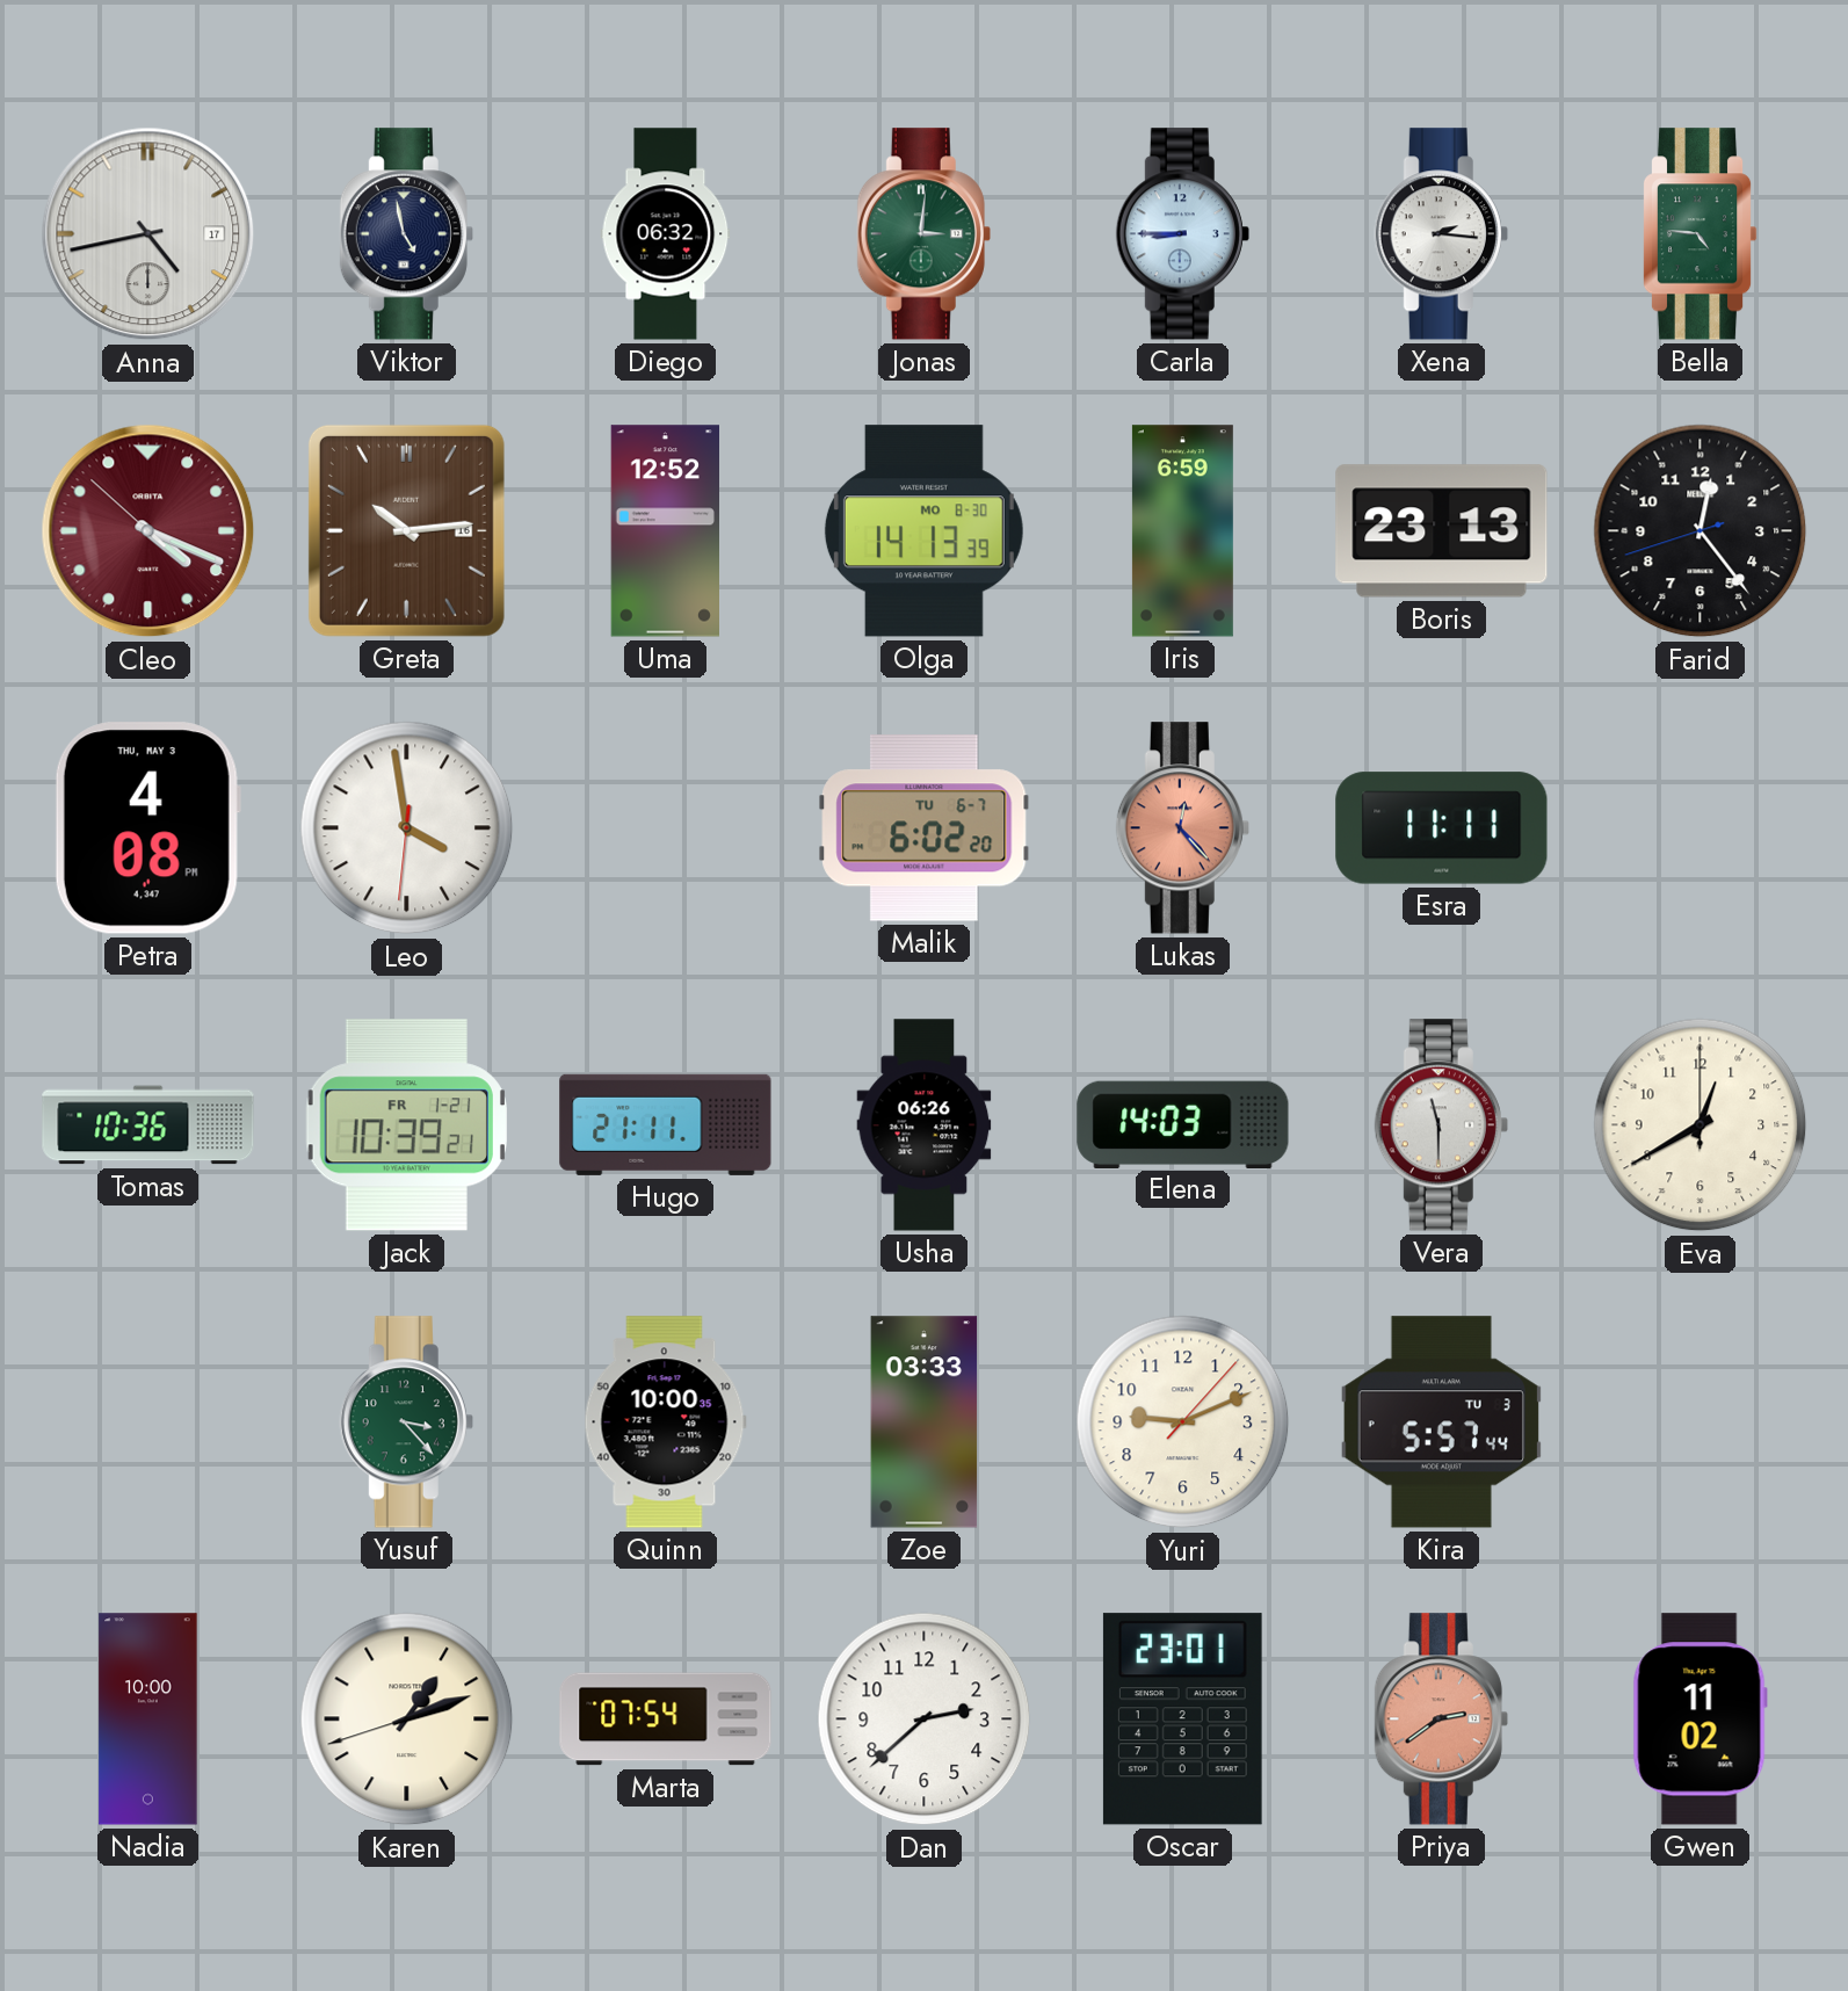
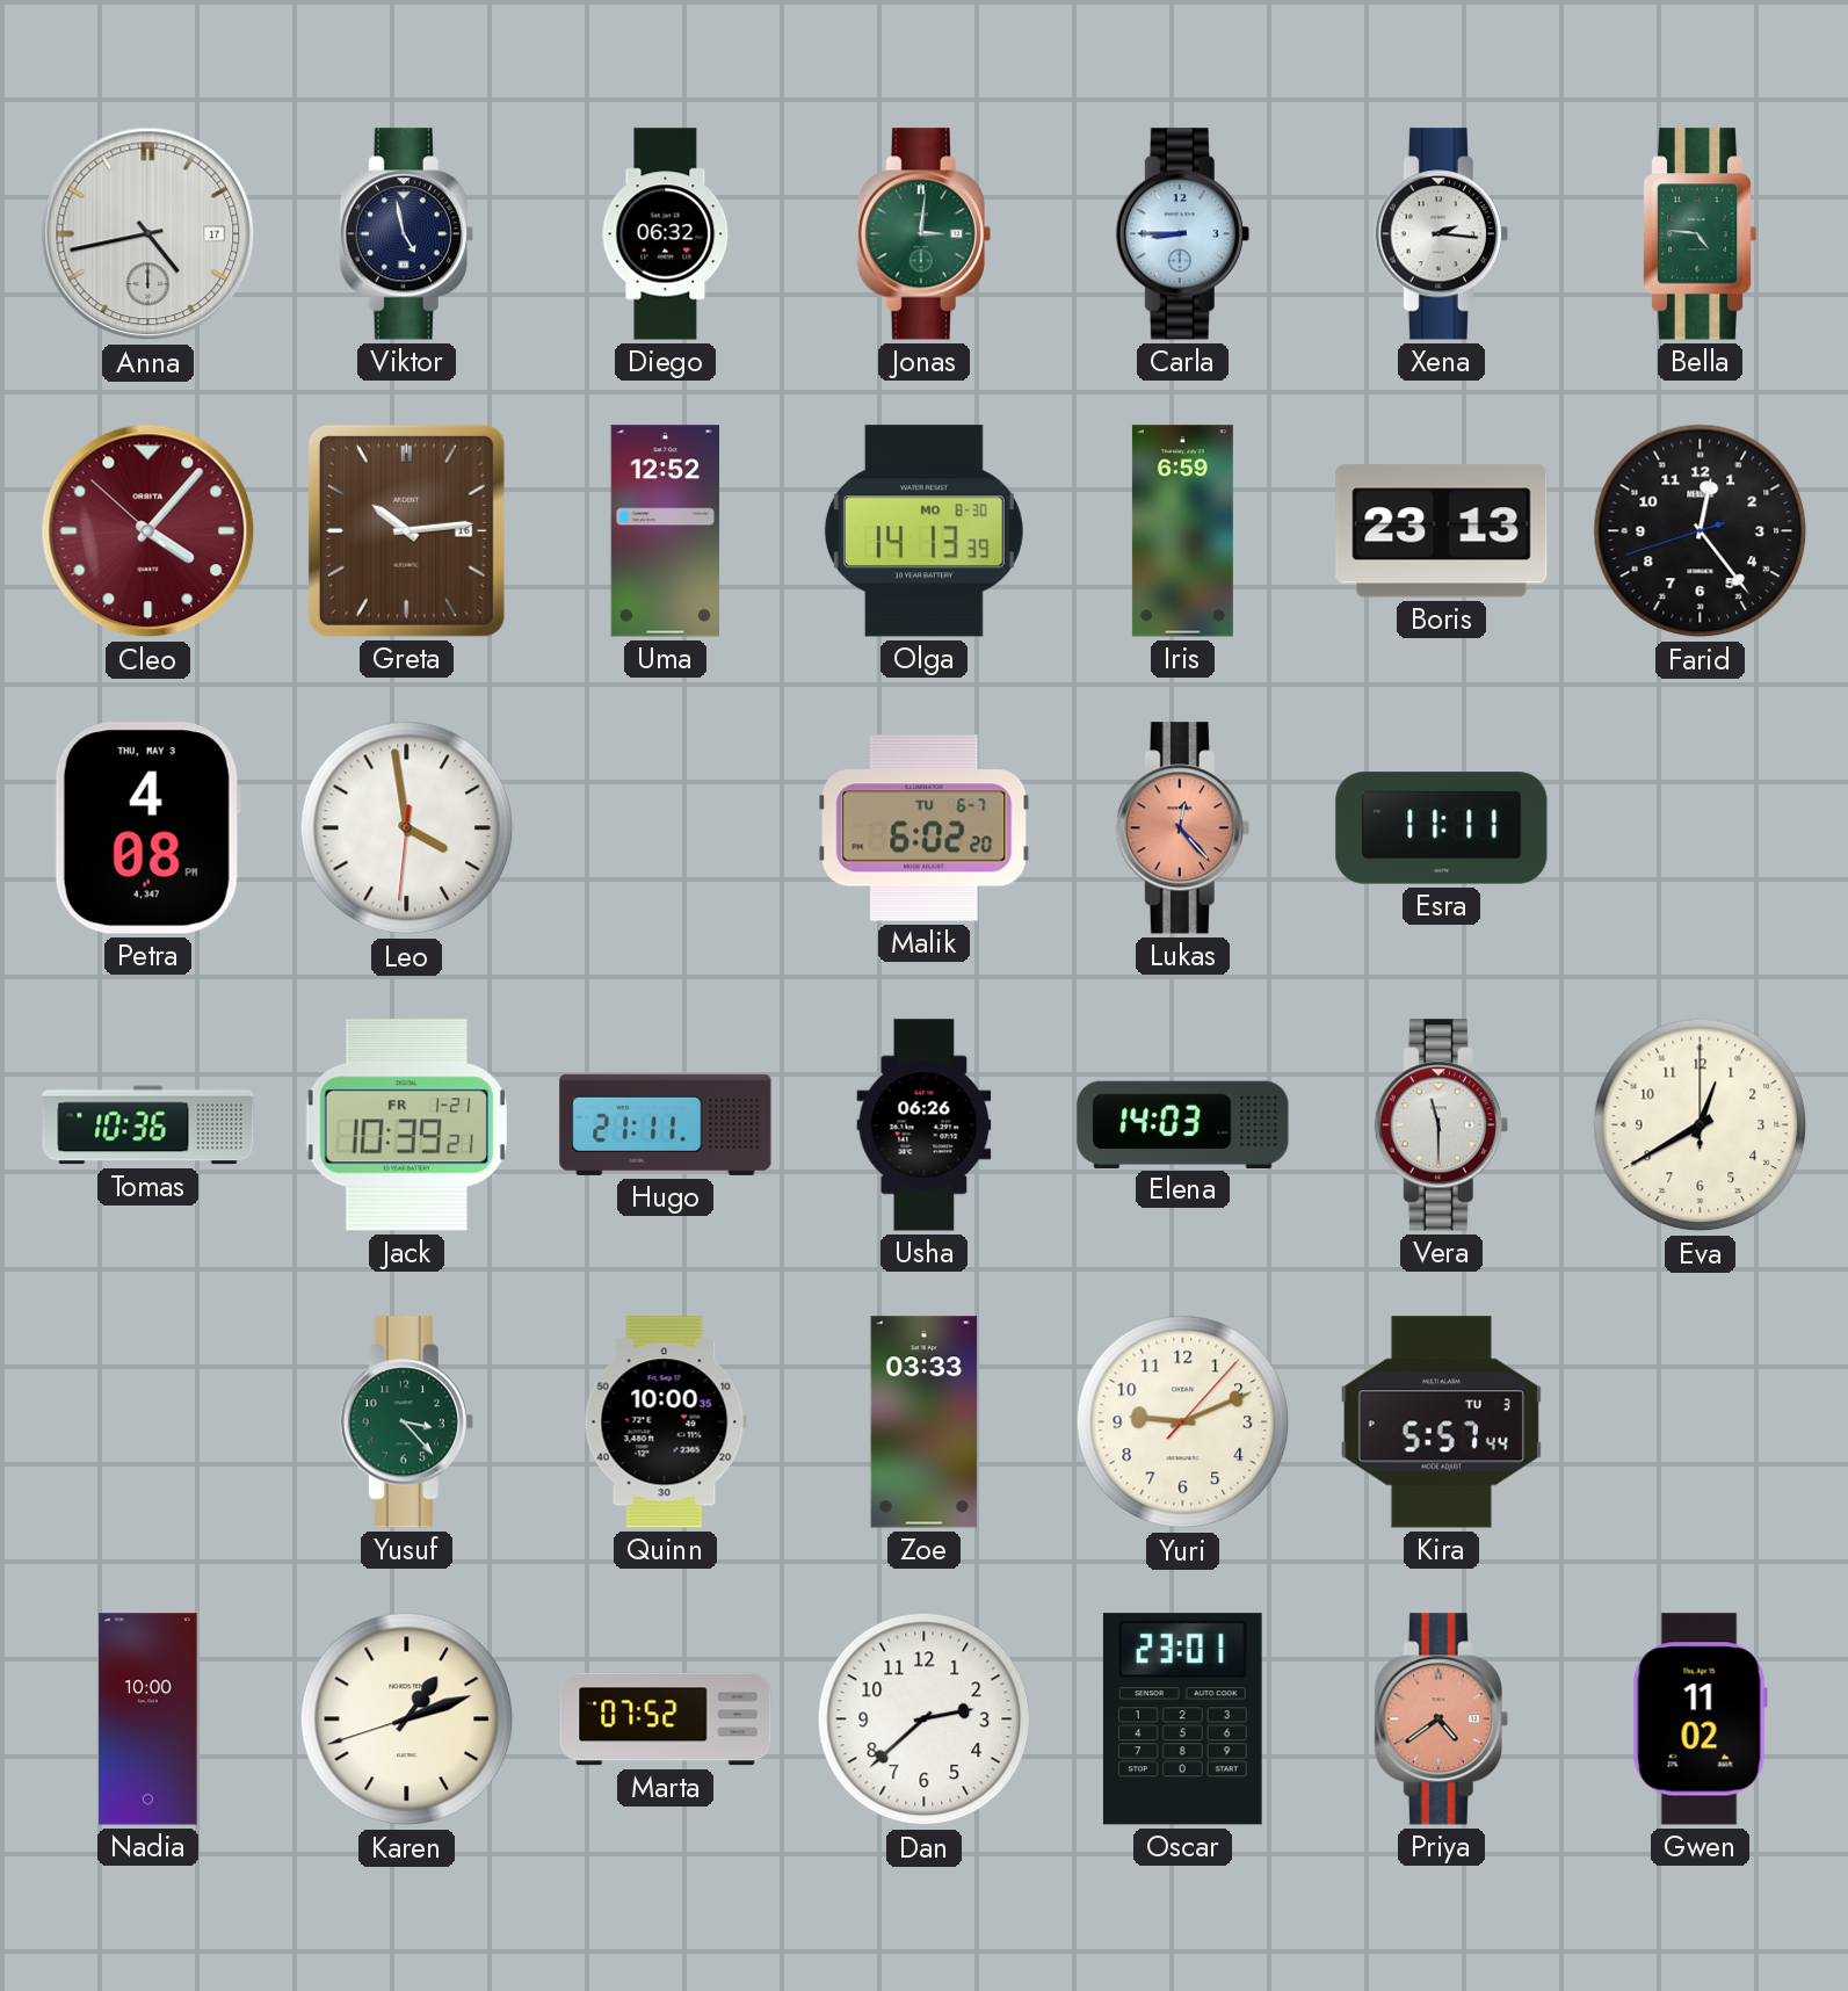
Cleo: 4:18 -> 4:06 (148, 531)
Marta: 07:54 -> 07:52 (666, 1720)
Priya: 2:39 -> 4:39 (1441, 1720)
